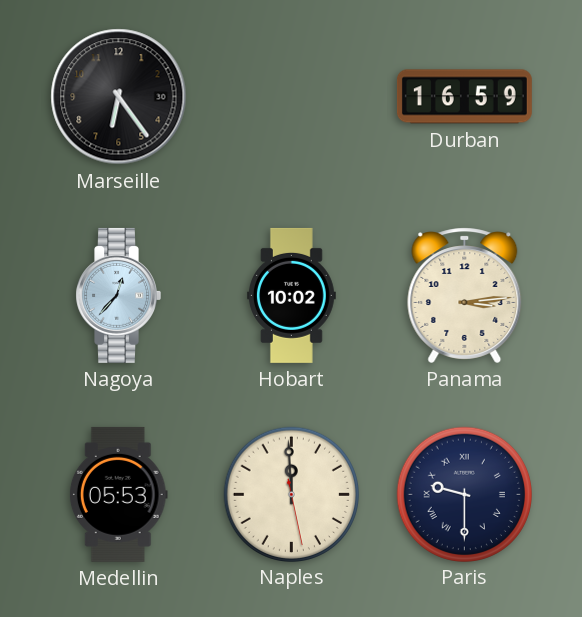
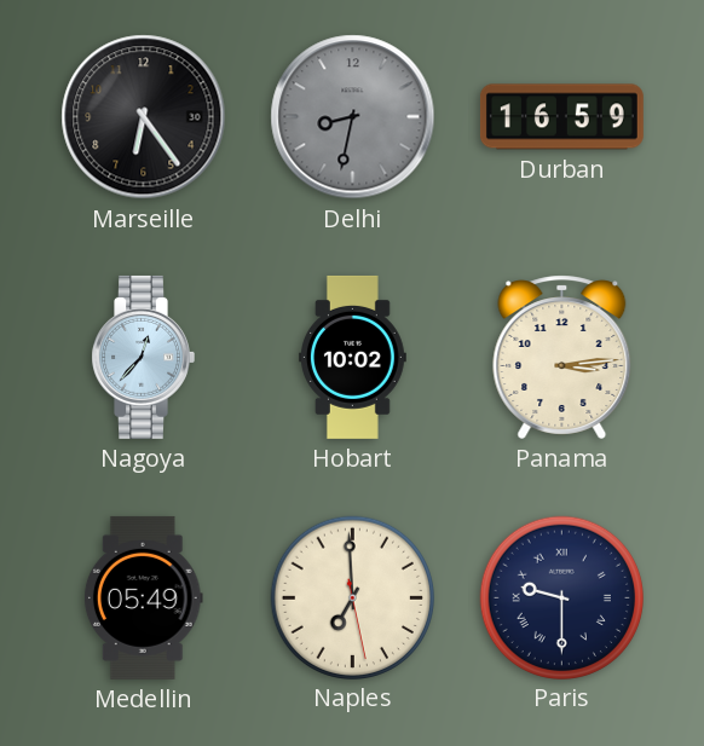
Delhi: none -> 8:32 (353, 117)
Medellin: 05:53 -> 05:49 (143, 597)
Naples: 11:59 -> 6:59 (352, 597)
